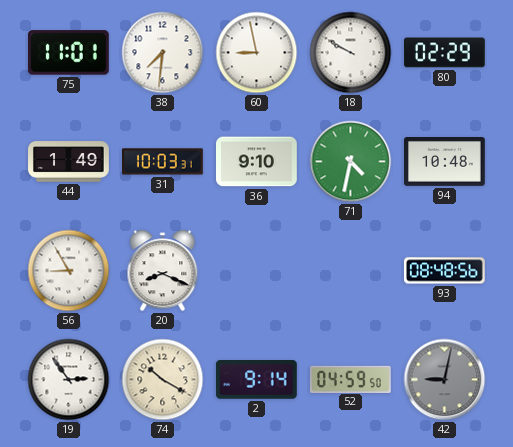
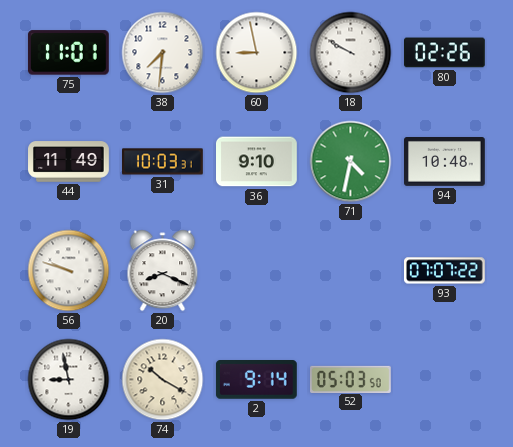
80: 02:29 -> 02:26 (445, 53)
44: 1:49 -> 11:49 (69, 162)
56: 8:55 -> 9:48 (69, 271)
93: 08:48 -> 07:07 (445, 271)
19: 2:54 -> 8:58 (69, 380)
52: 04:59 -> 05:03 (351, 379)
42: 9:02 -> none (445, 380)
